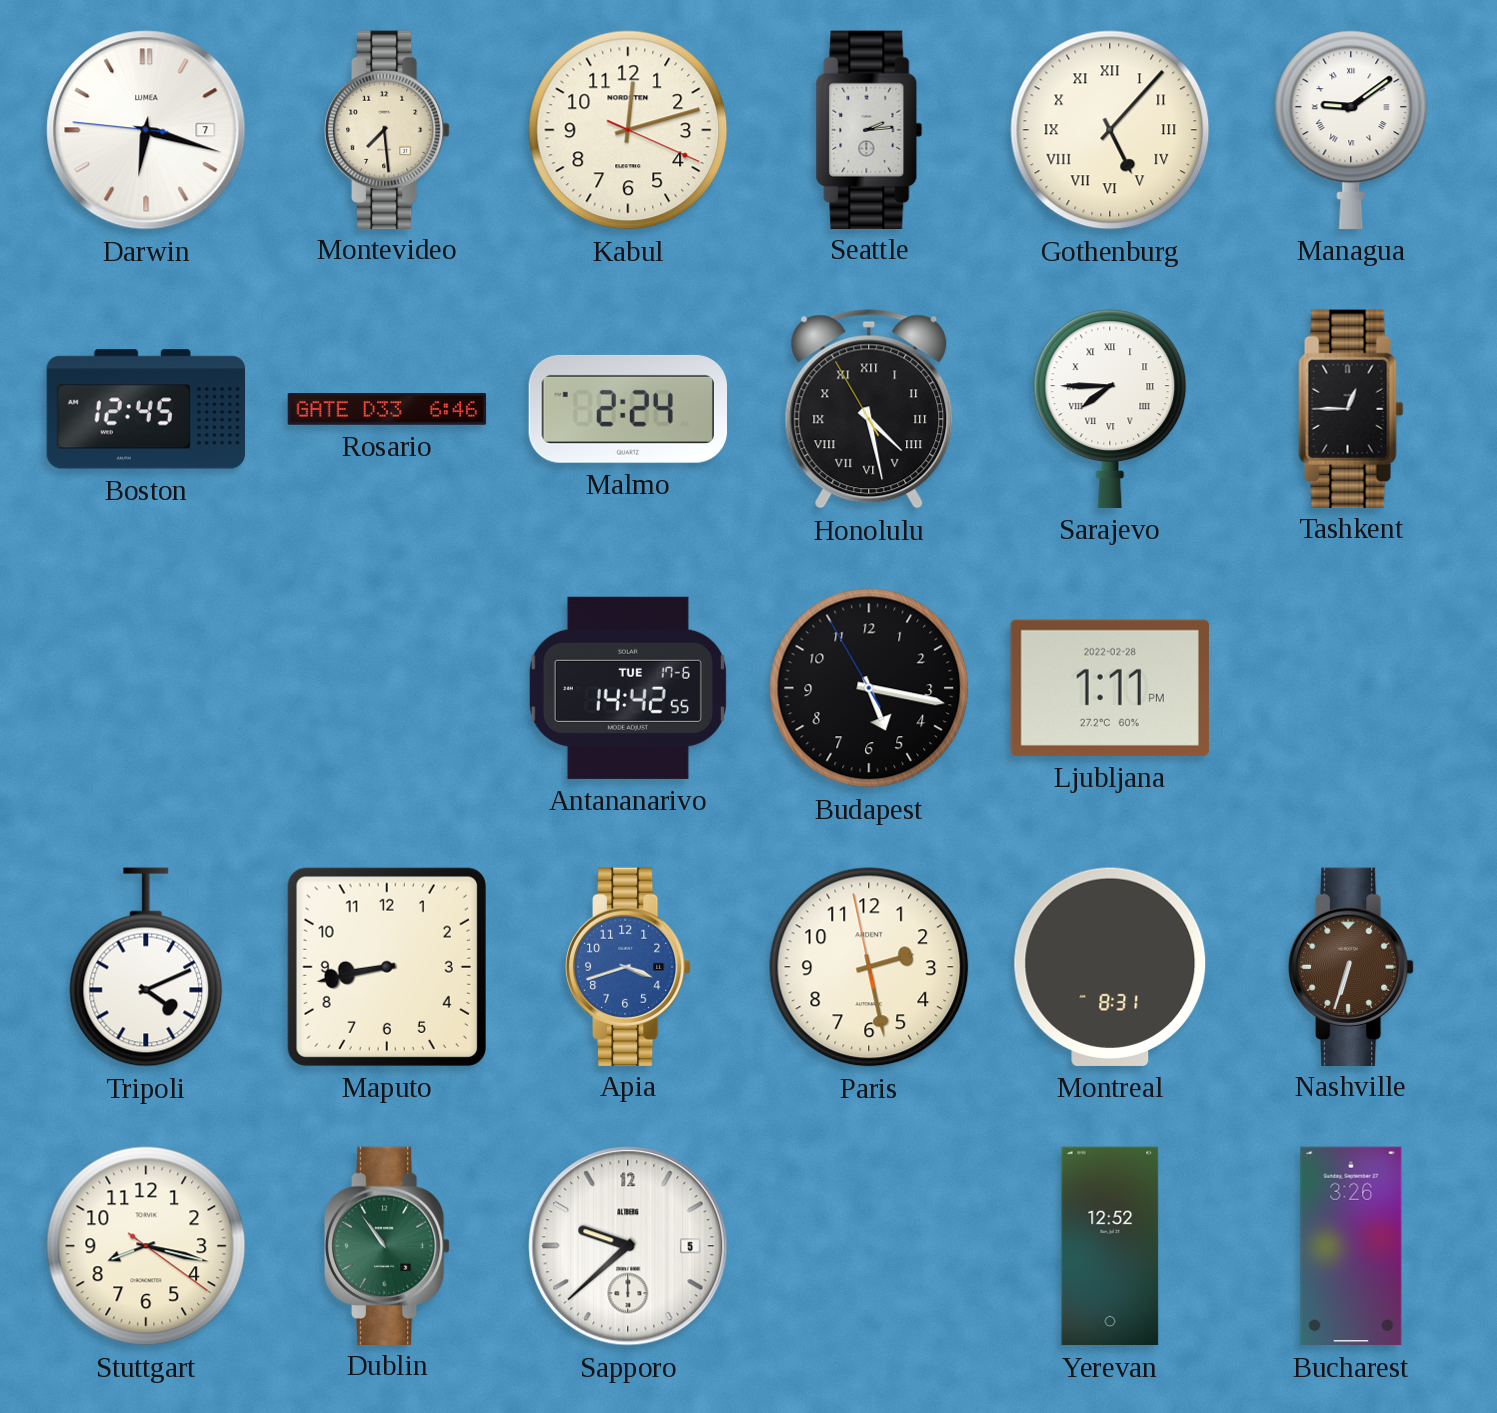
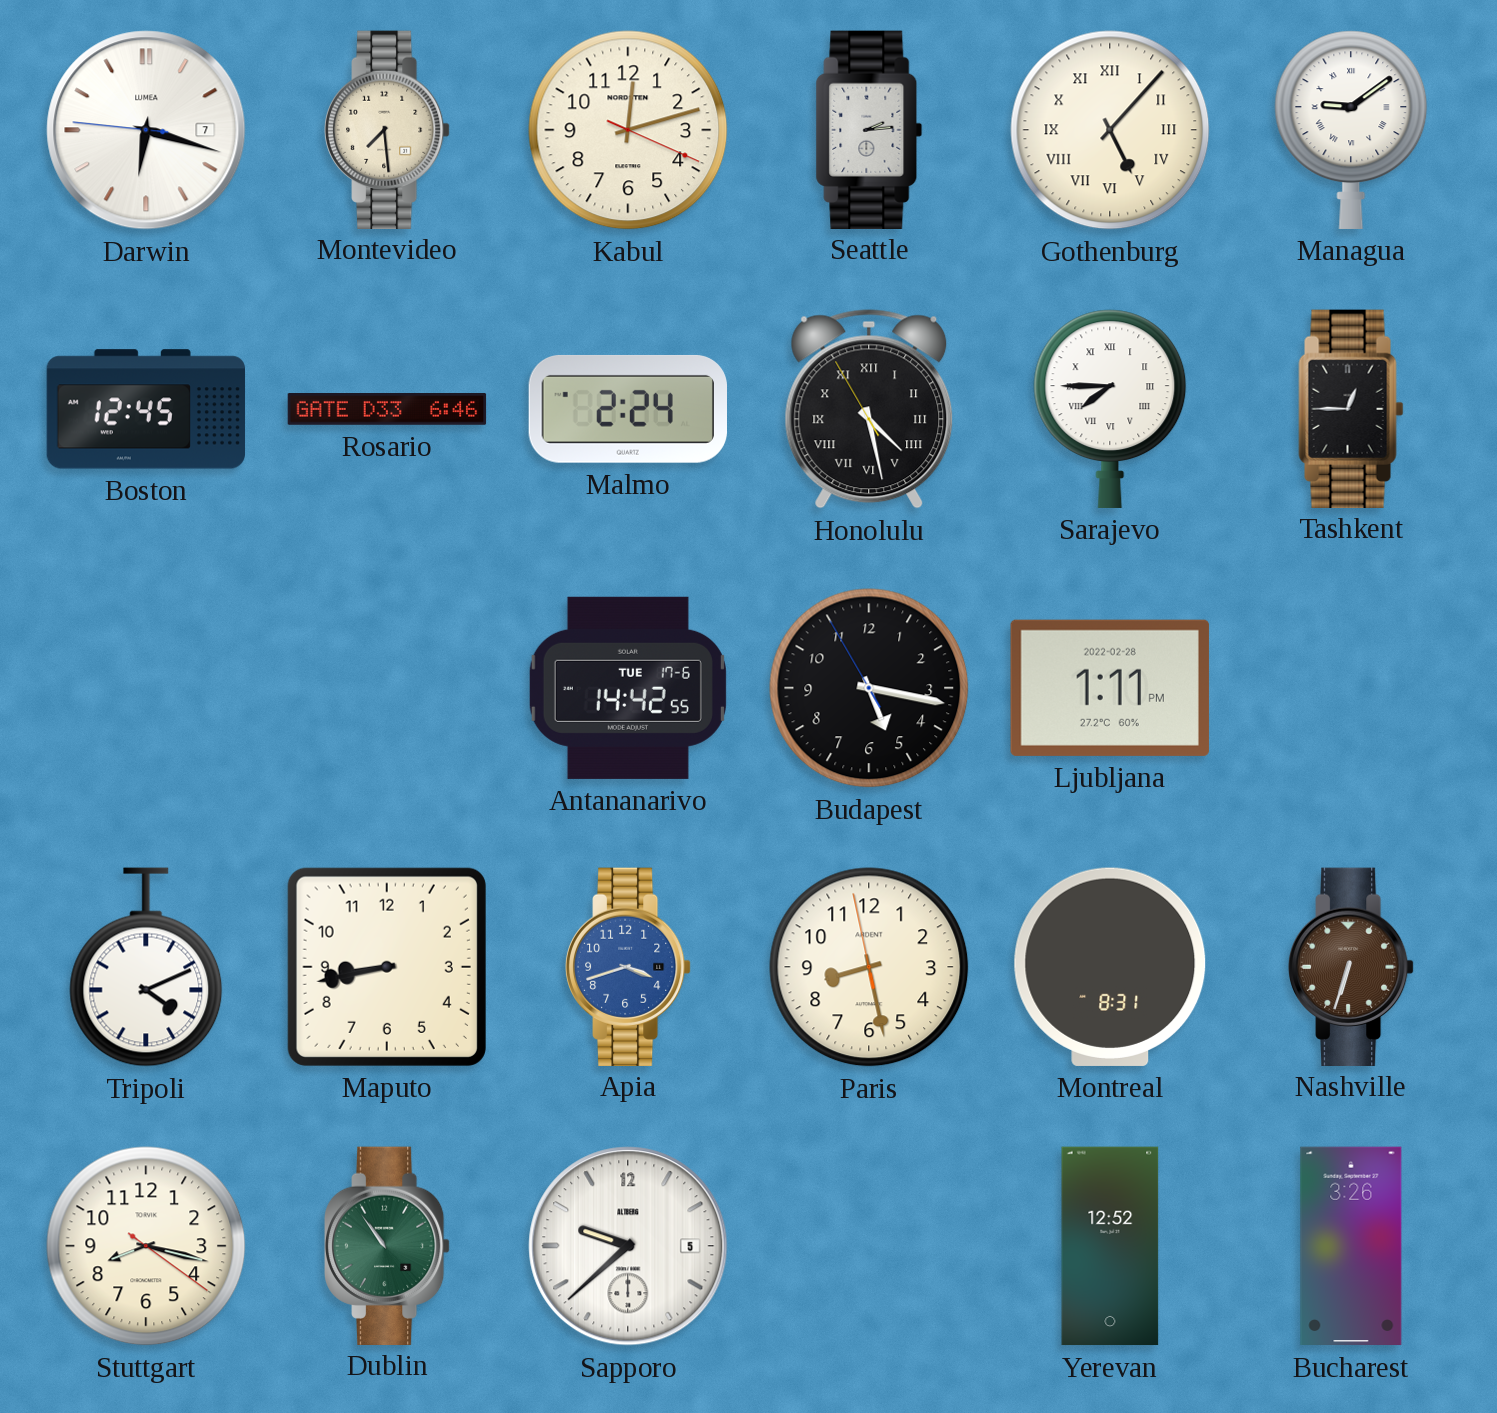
Paris: 2:27 -> 8:27 (869, 967)
